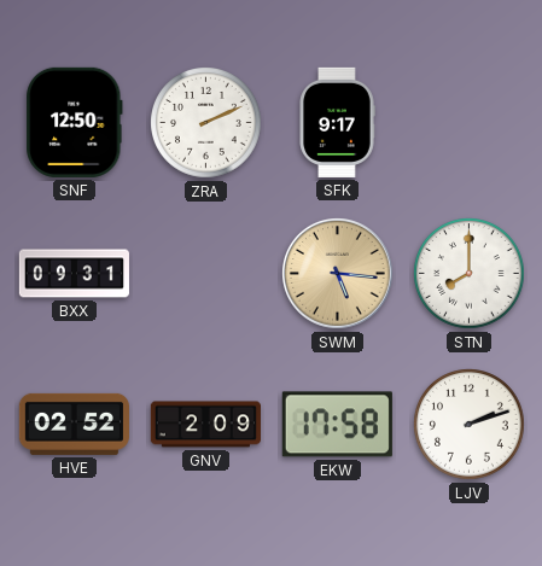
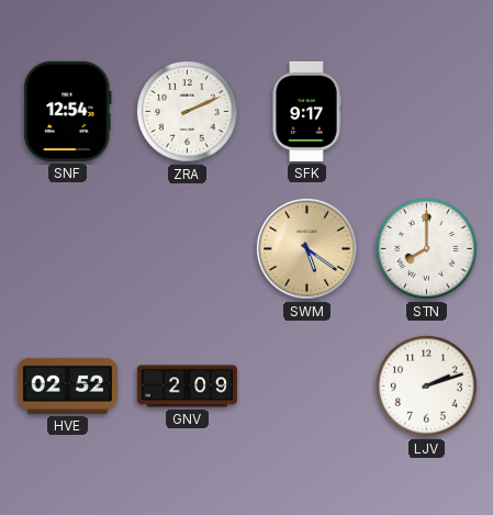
SNF: 12:50 -> 12:54 (68, 111)
BXX: 09:31 -> none (74, 274)
SWM: 5:16 -> 5:21 (306, 248)
EKW: 17:58 -> none (337, 425)
